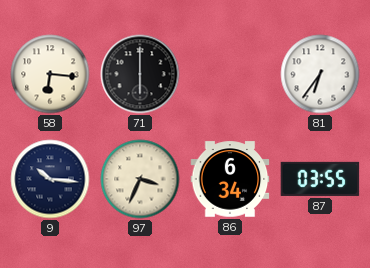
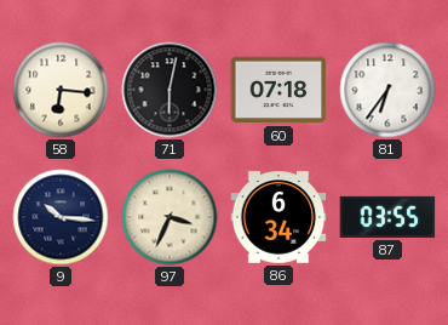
71: 6:00 -> 6:02 (170, 90)
60: none -> 07:18 (278, 90)
